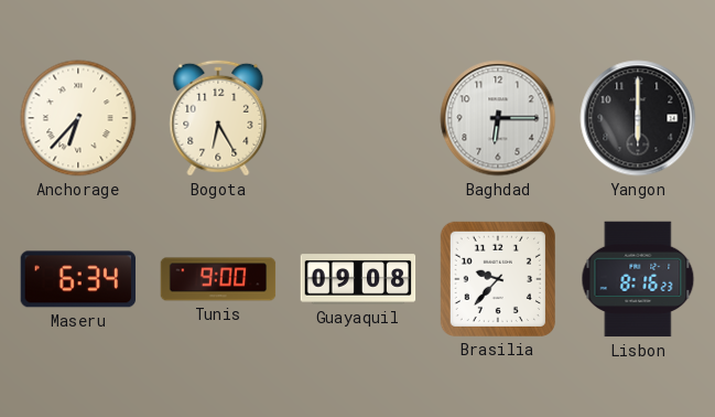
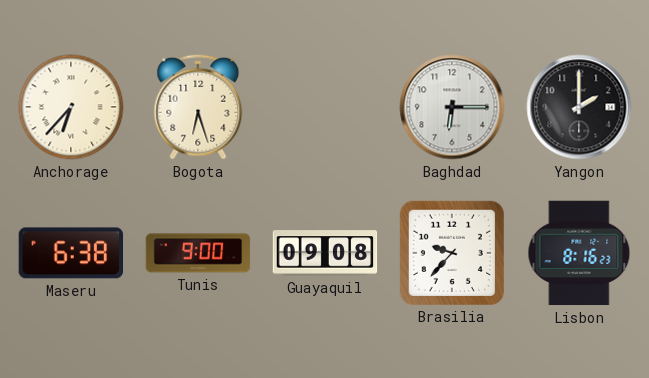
Bogota: 6:25 -> 6:27 (198, 107)
Yangon: 6:00 -> 2:00 (579, 107)
Maseru: 6:34 -> 6:38 (71, 253)
